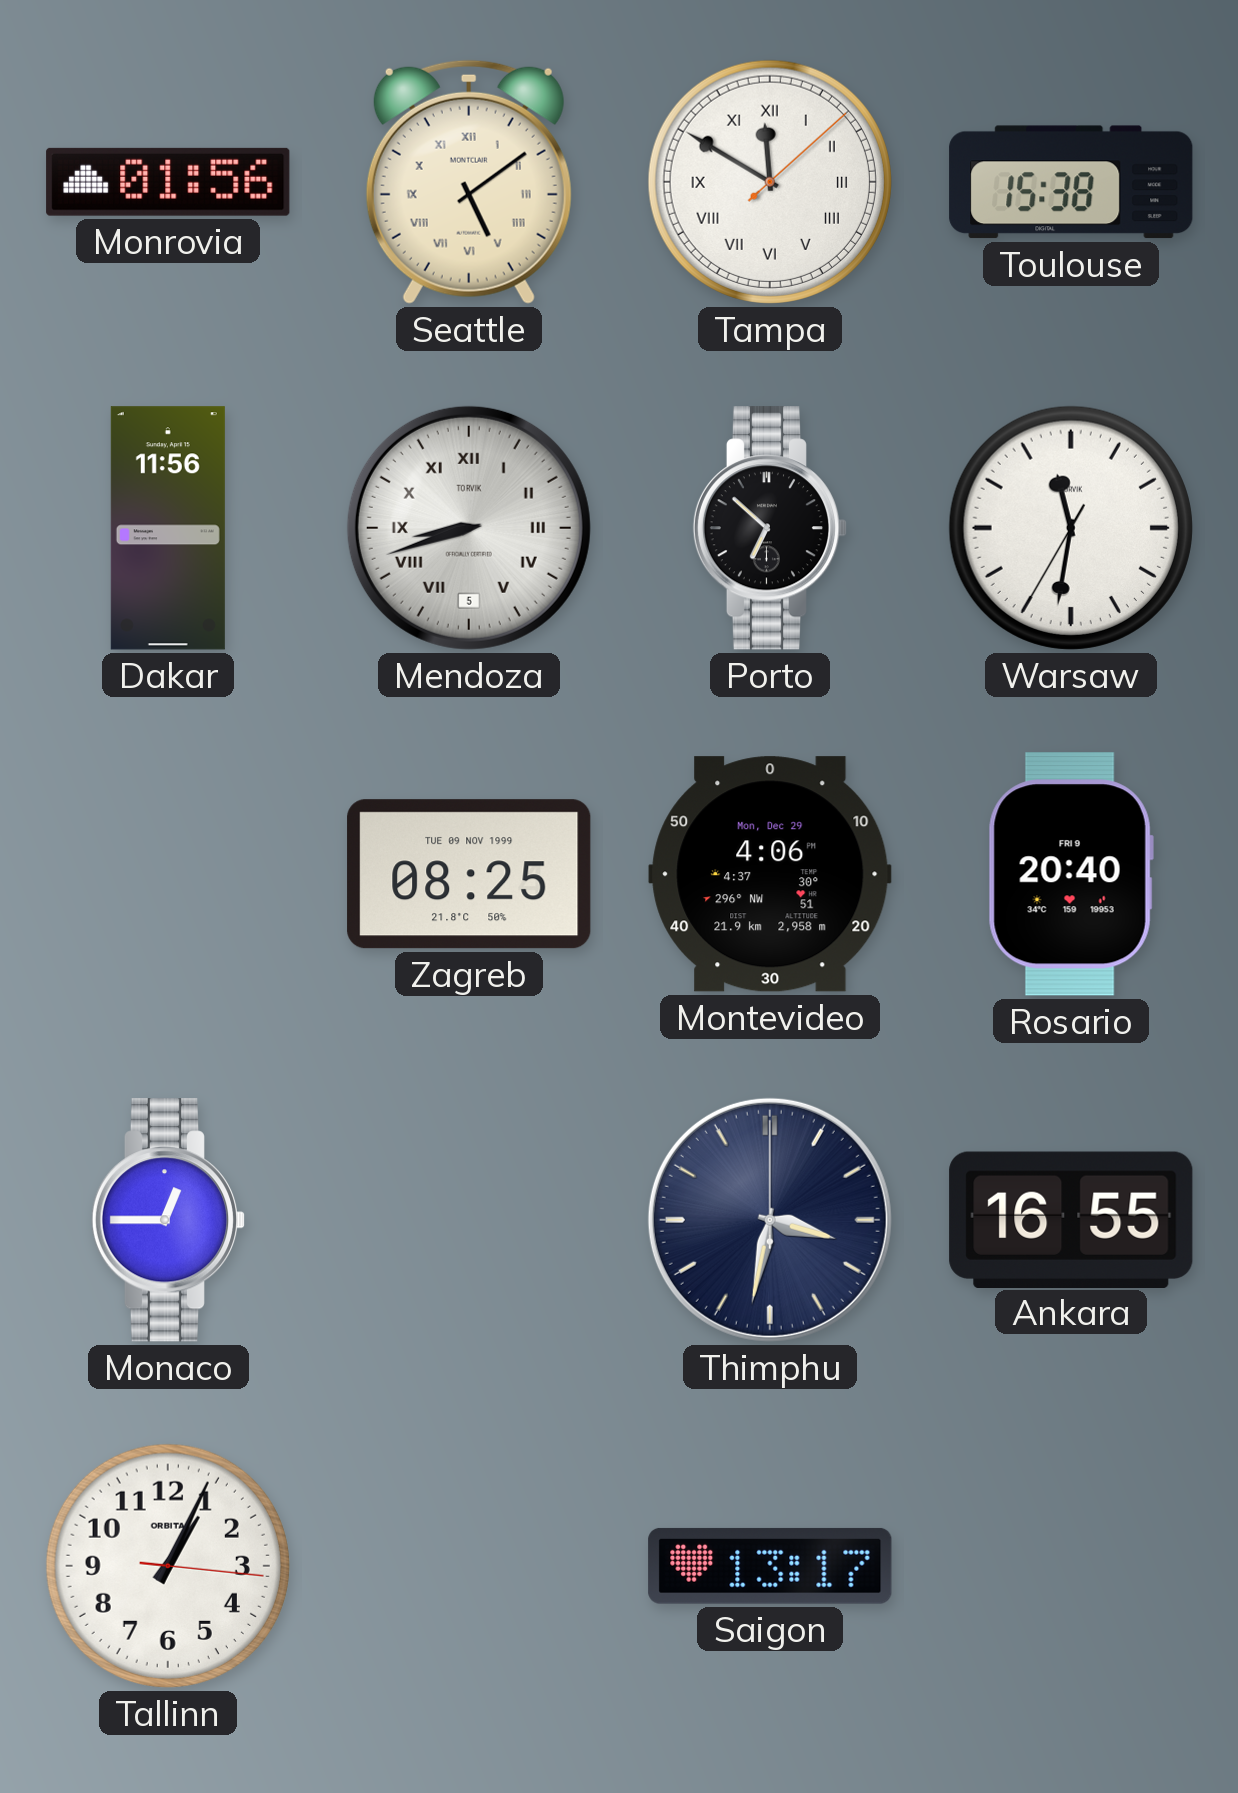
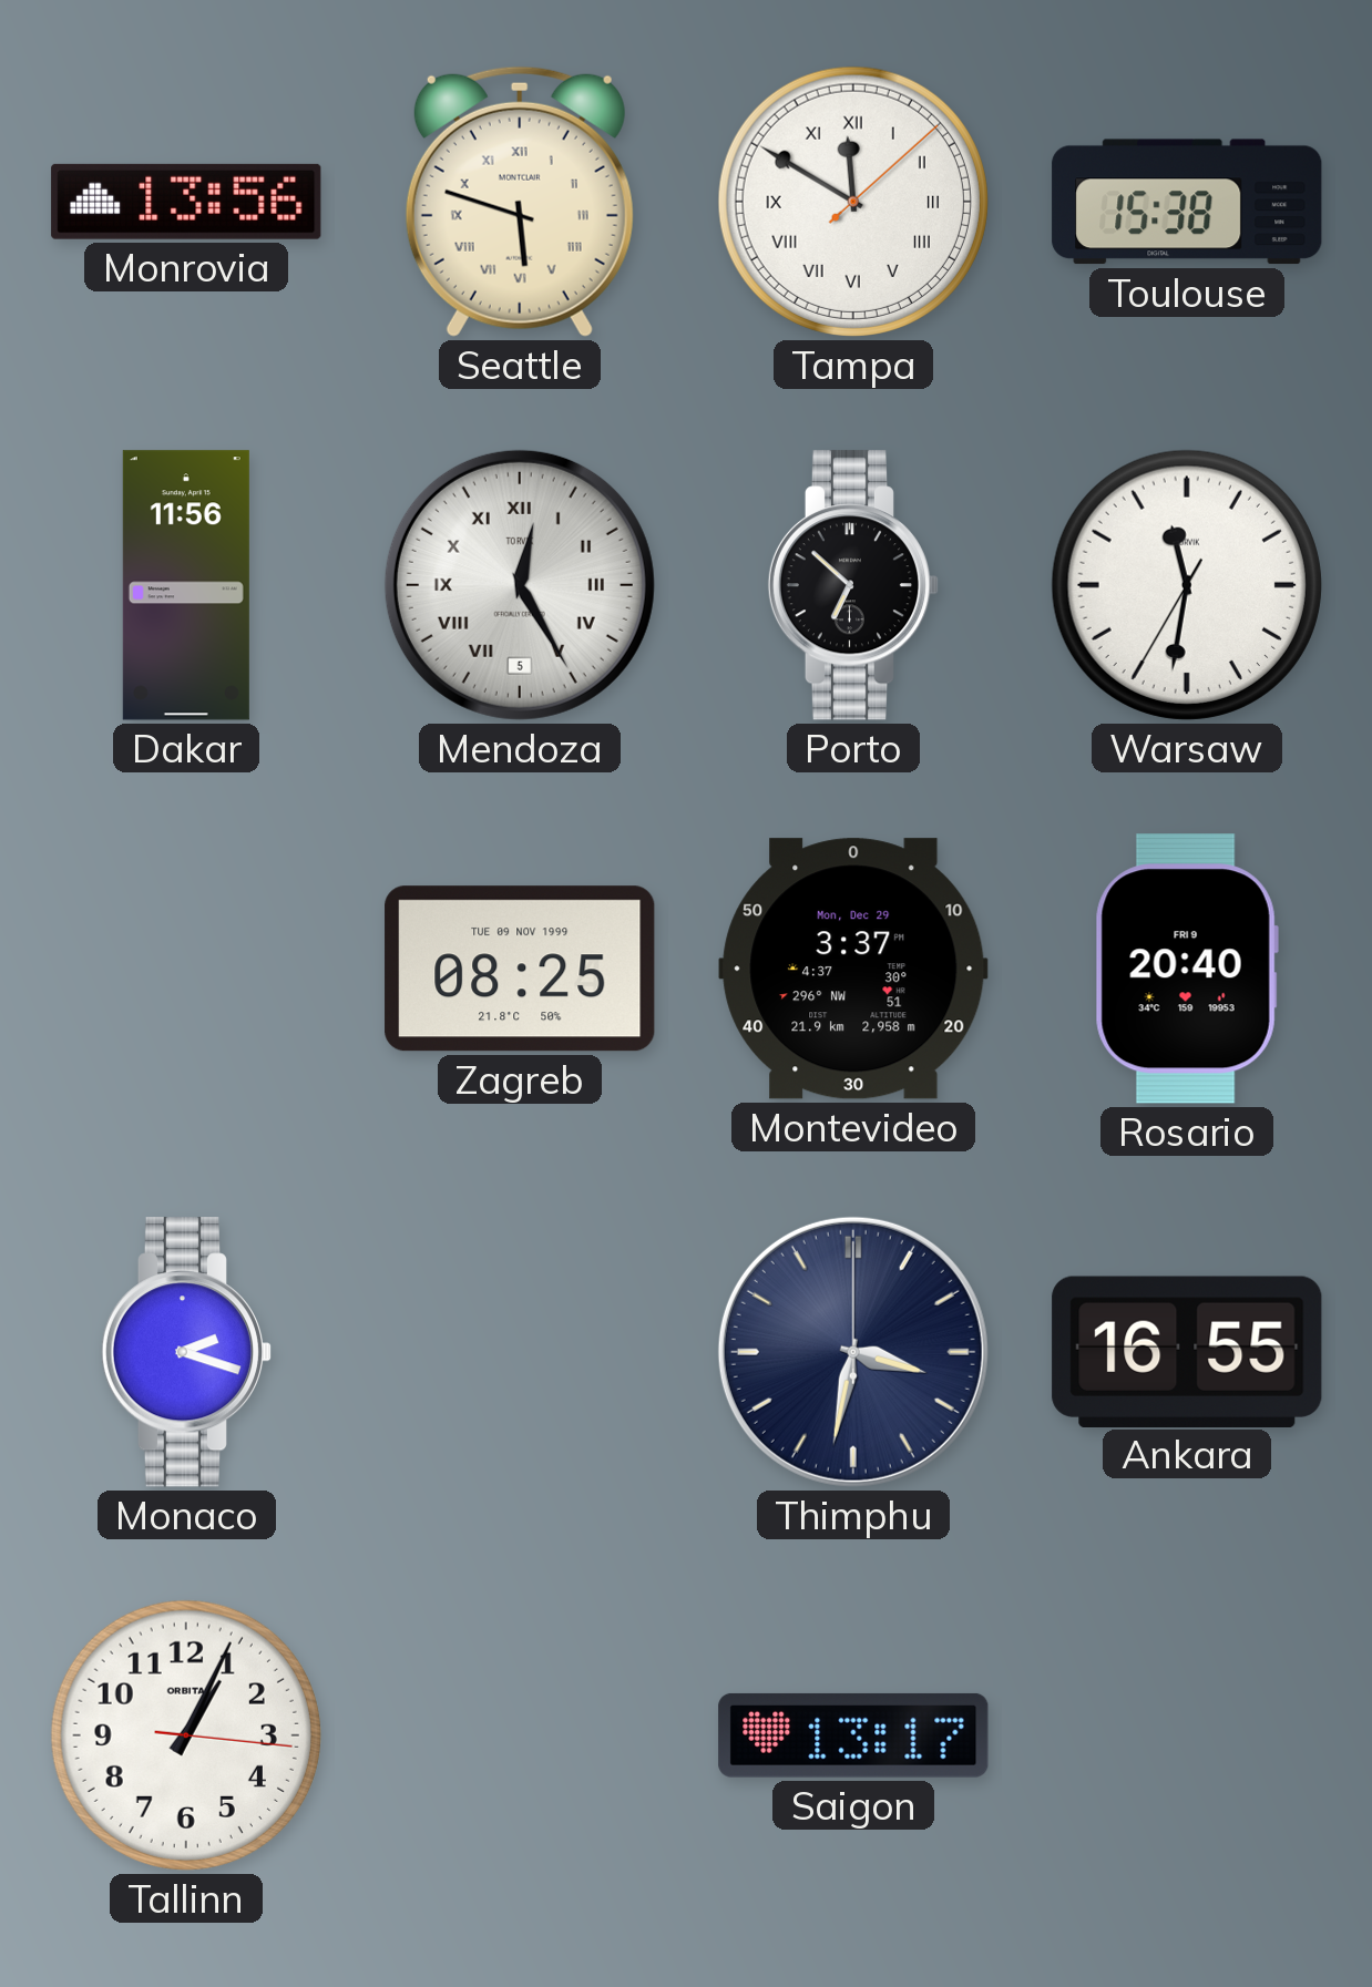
Monrovia: 01:56 -> 13:56 (186, 202)
Seattle: 5:09 -> 5:48 (520, 202)
Mendoza: 8:42 -> 12:25 (520, 585)
Montevideo: 4:06 -> 3:37 (853, 969)
Monaco: 12:45 -> 2:18 (186, 1352)
